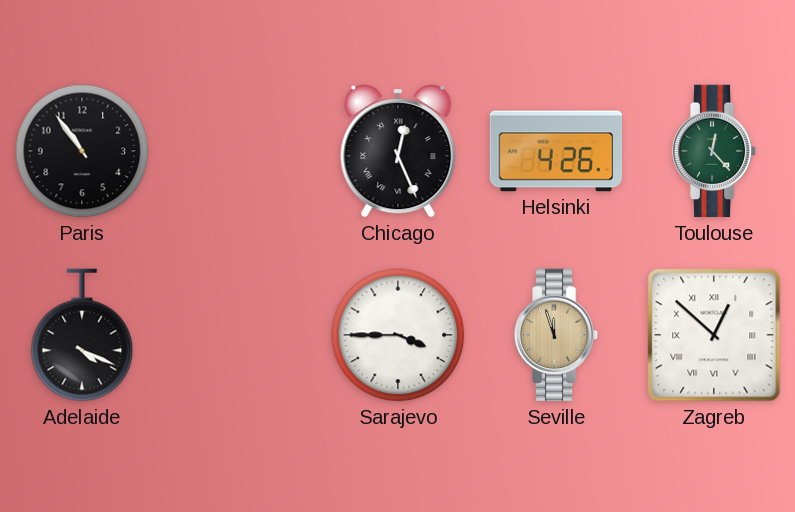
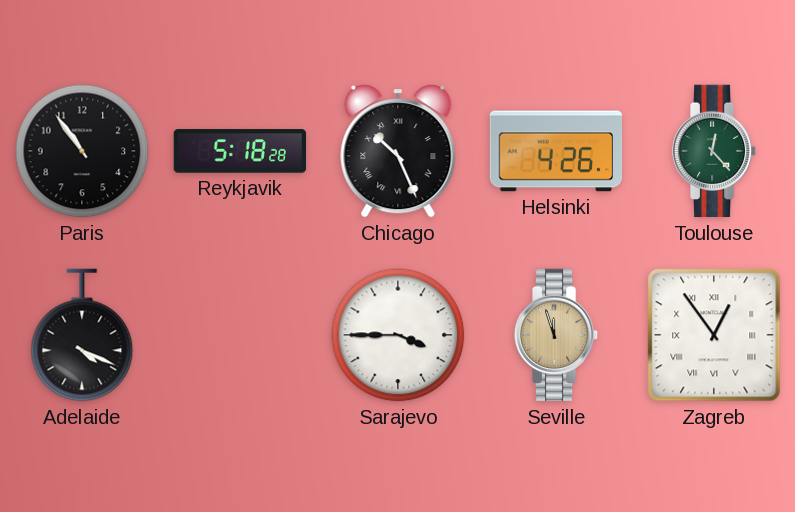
Reykjavik: none -> 5:18 (240, 151)
Chicago: 12:26 -> 10:26 (398, 152)
Zagreb: 12:52 -> 12:54 (714, 335)
